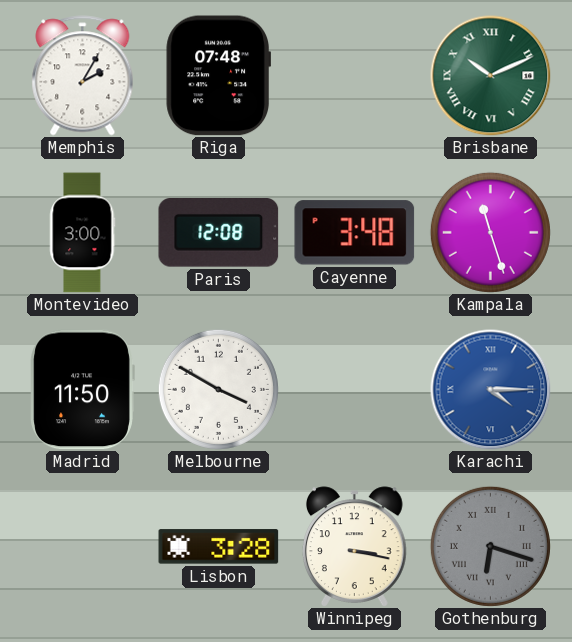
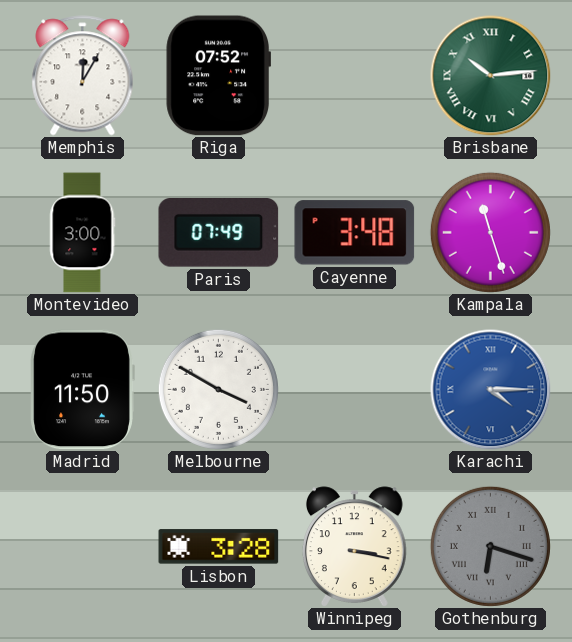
Memphis: 2:05 -> 12:05 (83, 76)
Riga: 07:48 -> 07:52 (218, 76)
Brisbane: 10:11 -> 10:14 (491, 76)
Paris: 12:08 -> 07:49 (219, 233)
